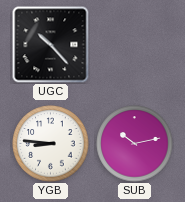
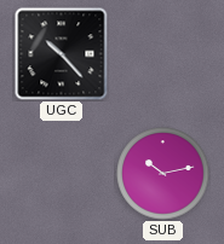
YGB: 8:46 -> none (51, 144)
